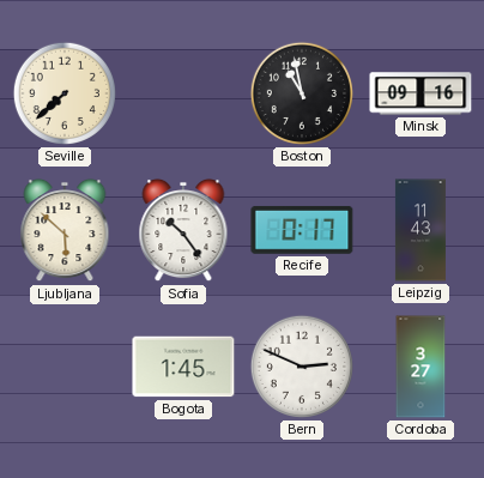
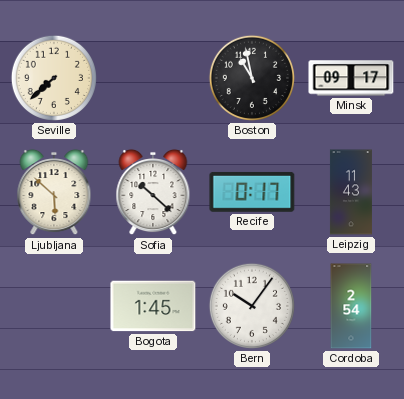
Minsk: 09:16 -> 09:17 (351, 78)
Sofia: 10:24 -> 10:22 (153, 192)
Bern: 2:49 -> 10:06 (252, 306)
Cordoba: 3:27 -> 2:54 (351, 306)
